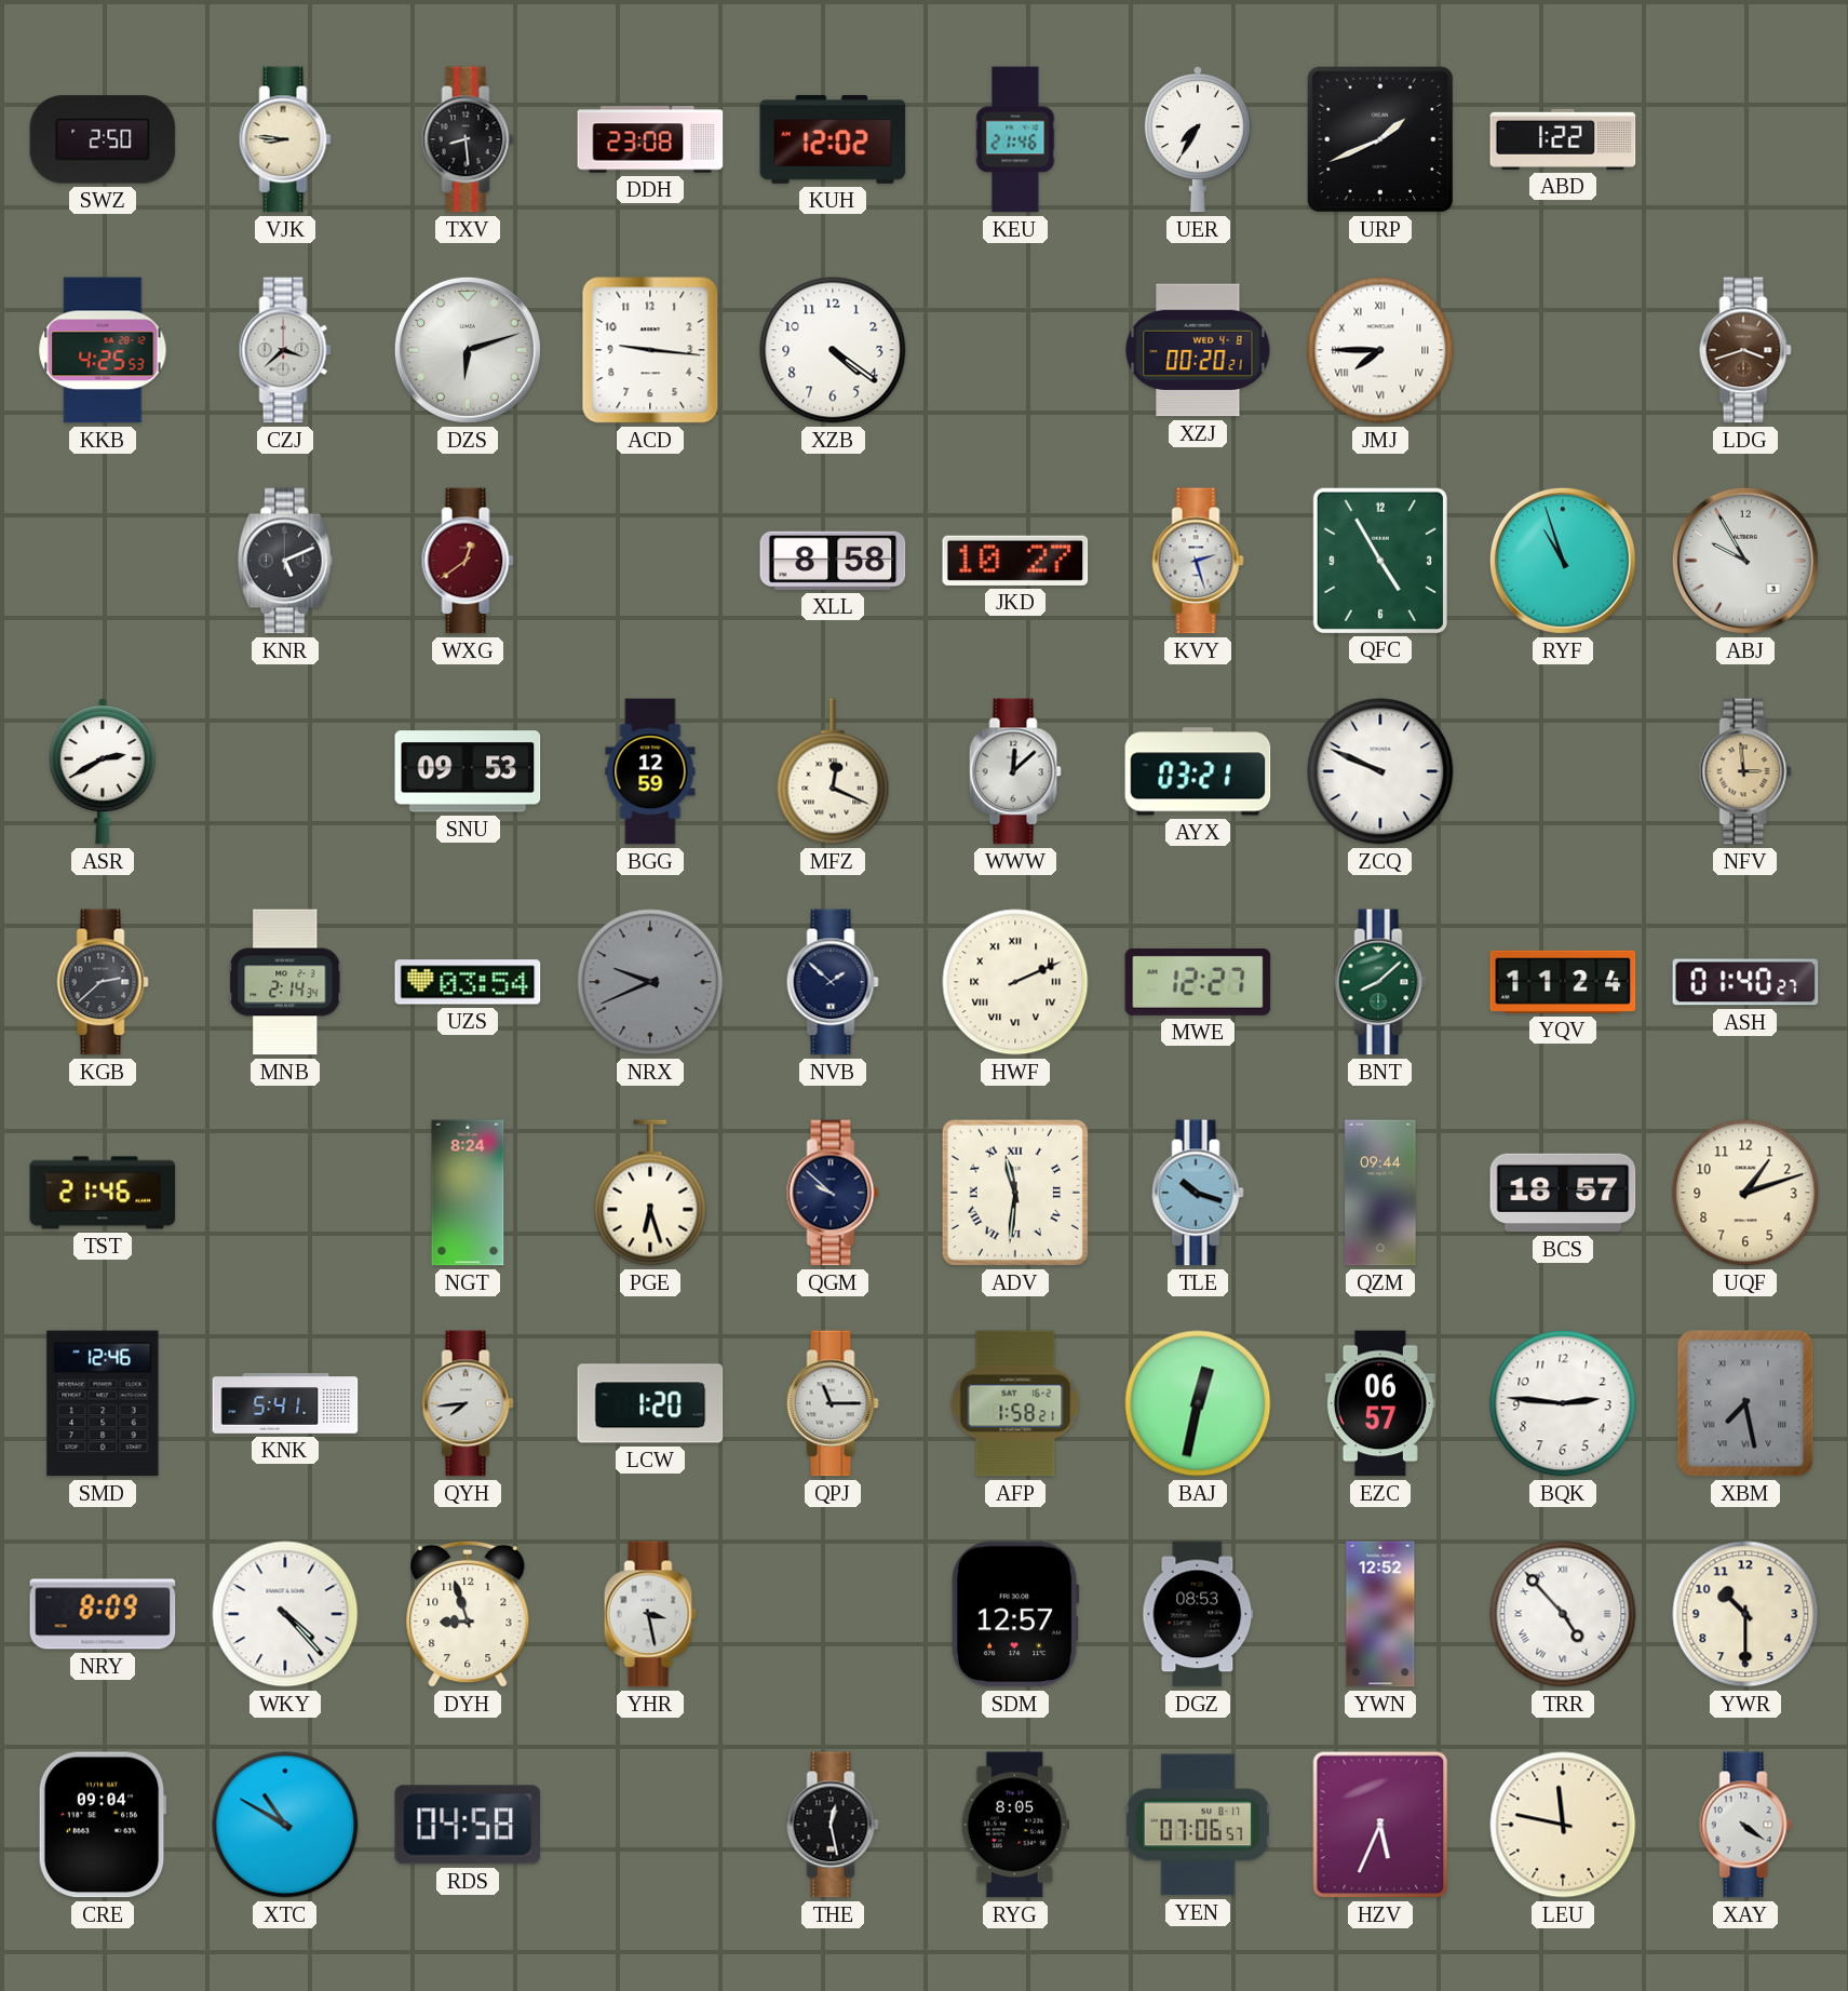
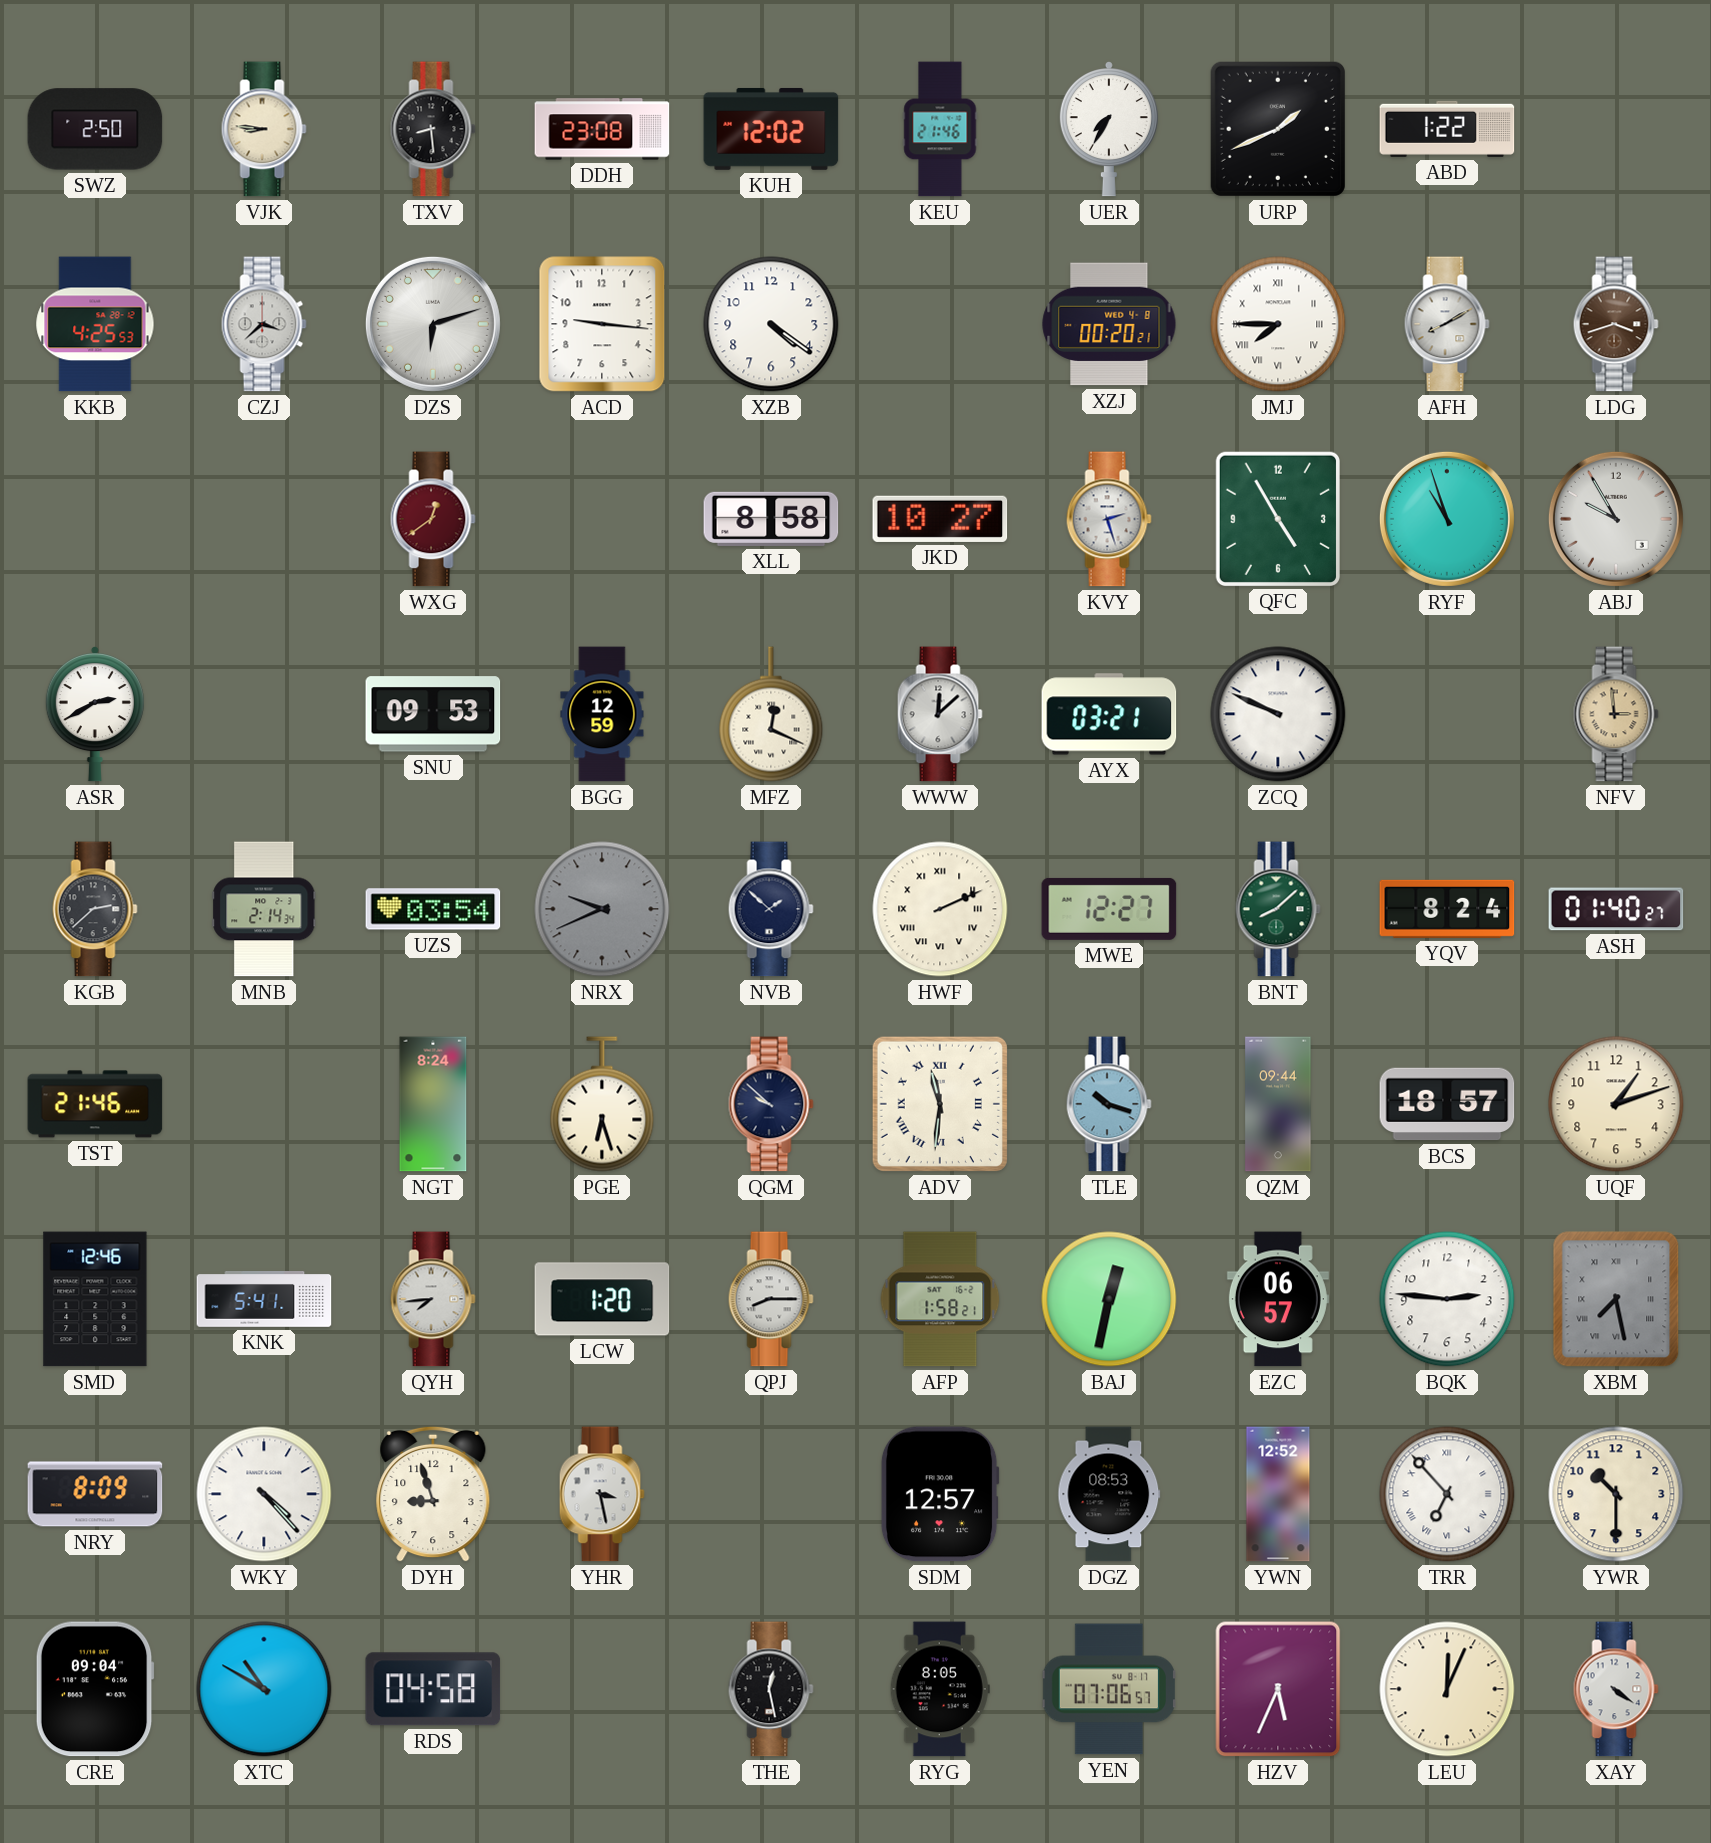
AFH: none -> 8:10 (1447, 324)
KNR: 5:11 -> none (286, 561)
YQV: 11:24 -> 8:24 (1447, 909)
QPJ: 11:15 -> 8:15 (771, 1299)
TRR: 4:53 -> 6:53 (1447, 1494)
LEU: 11:47 -> 12:04 (1447, 1689)
